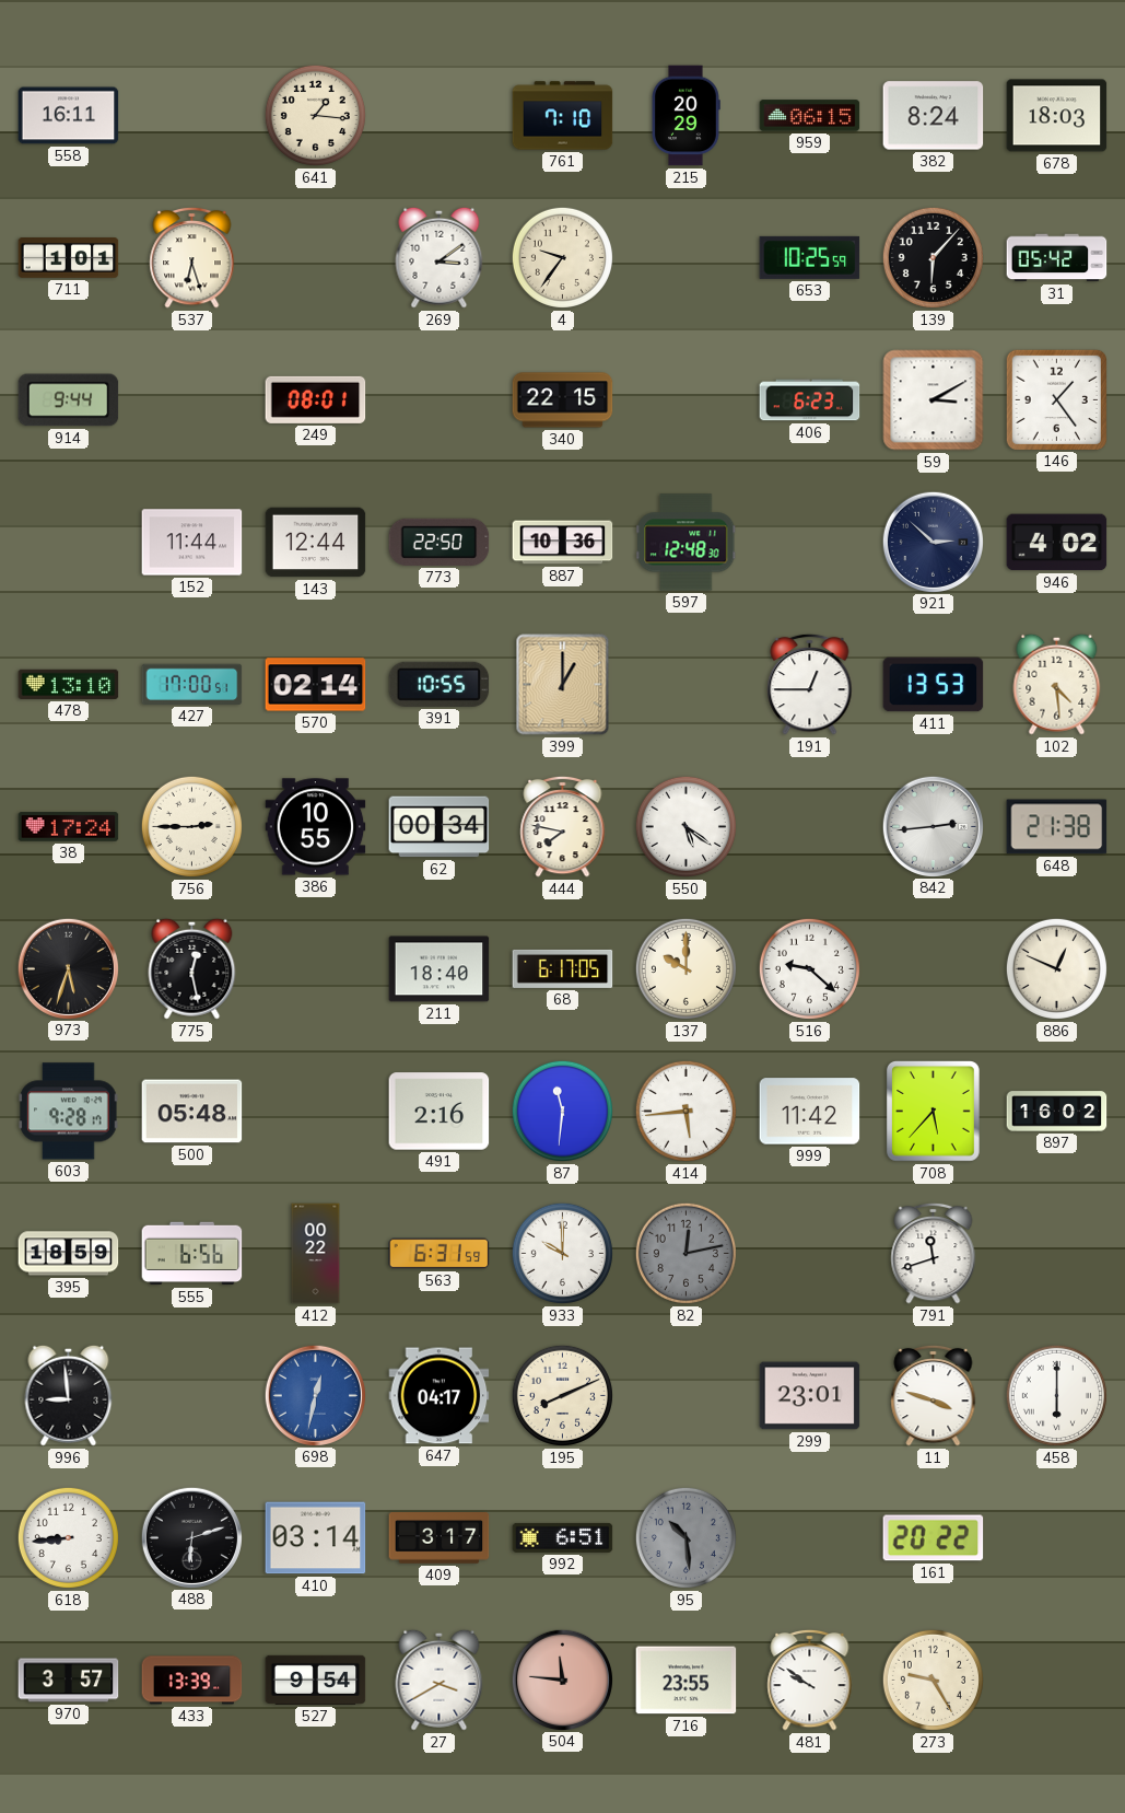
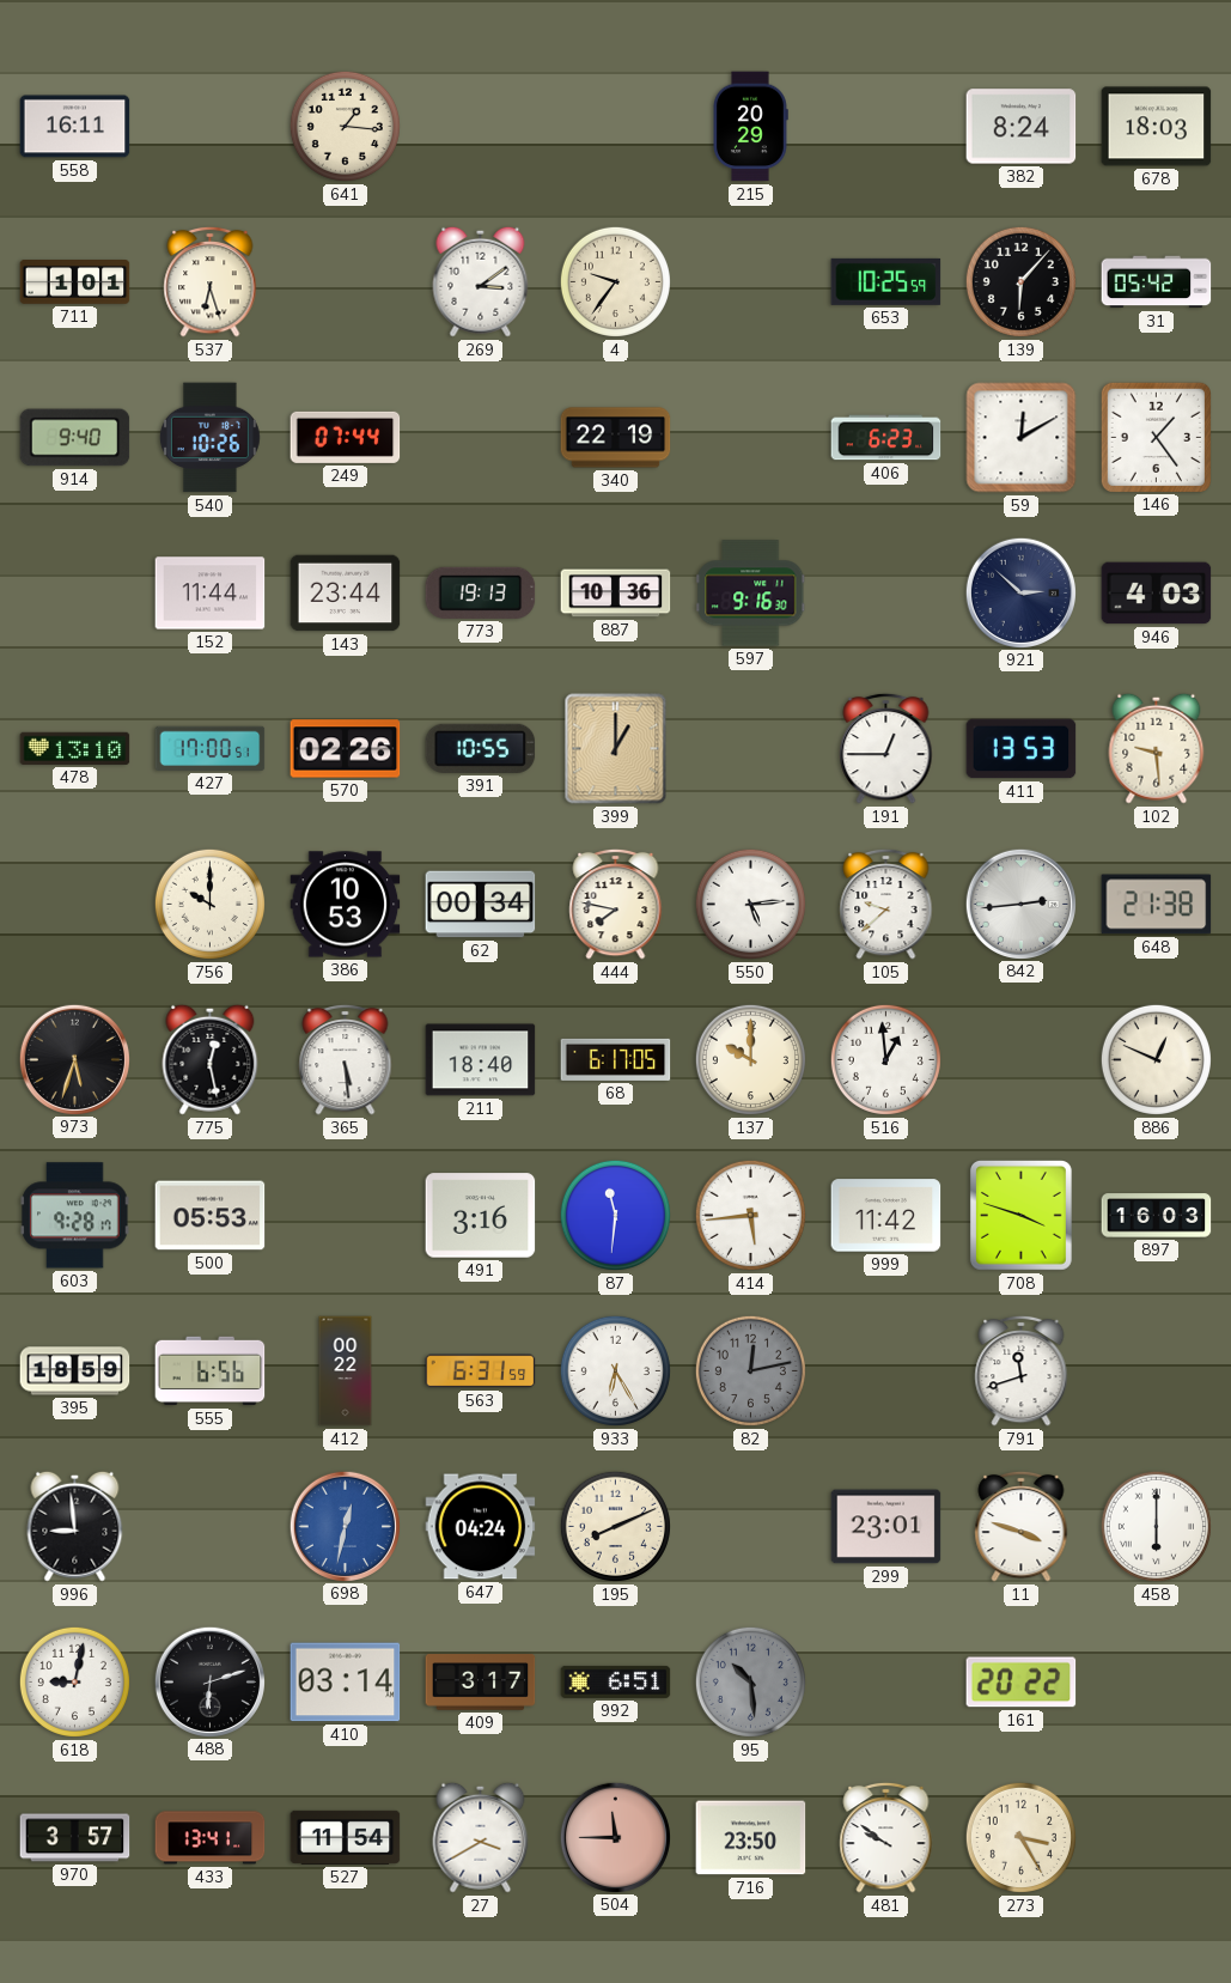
761: 7:10 -> none (563, 116)
959: 06:15 -> none (810, 116)
914: 9:44 -> 9:40 (75, 438)
540: none -> 10:26 (209, 438)
249: 08:01 -> 07:44 (346, 437)
340: 22:15 -> 22:19 (616, 438)
59: 3:10 -> 12:10 (1022, 438)
143: 12:44 -> 23:44 (346, 594)
773: 22:50 -> 19:13 (481, 592)
597: 12:48 -> 9:16 (751, 594)
946: 4:02 -> 4:03 (1157, 594)
570: 02:14 -> 02:26 (346, 749)
102: 4:29 -> 9:29 (1157, 748)
38: 17:24 -> none (69, 827)
756: 2:45 -> 10:00 (209, 904)
386: 10:55 -> 10:53 (346, 905)
550: 5:21 -> 5:14 (750, 904)
105: none -> 9:38 (886, 904)
365: none -> 5:29 (346, 1059)
516: 9:22 -> 12:59 (885, 1059)
500: 05:48 -> 05:53 (211, 1216)
491: 2:16 -> 3:16 (481, 1216)
708: 5:37 -> 3:48 (1020, 1216)
897: 16:02 -> 16:03 (1157, 1216)
933: 10:00 -> 6:25 (615, 1370)
647: 04:17 -> 04:24 (481, 1527)
618: 8:44 -> 9:02 (74, 1681)
433: 13:39 -> 13:41 (211, 1838)
527: 9:54 -> 11:54 (346, 1837)
504: 11:46 -> 11:45 (615, 1837)
716: 23:55 -> 23:50 (751, 1838)
273: 9:25 -> 3:25 (1020, 1837)
